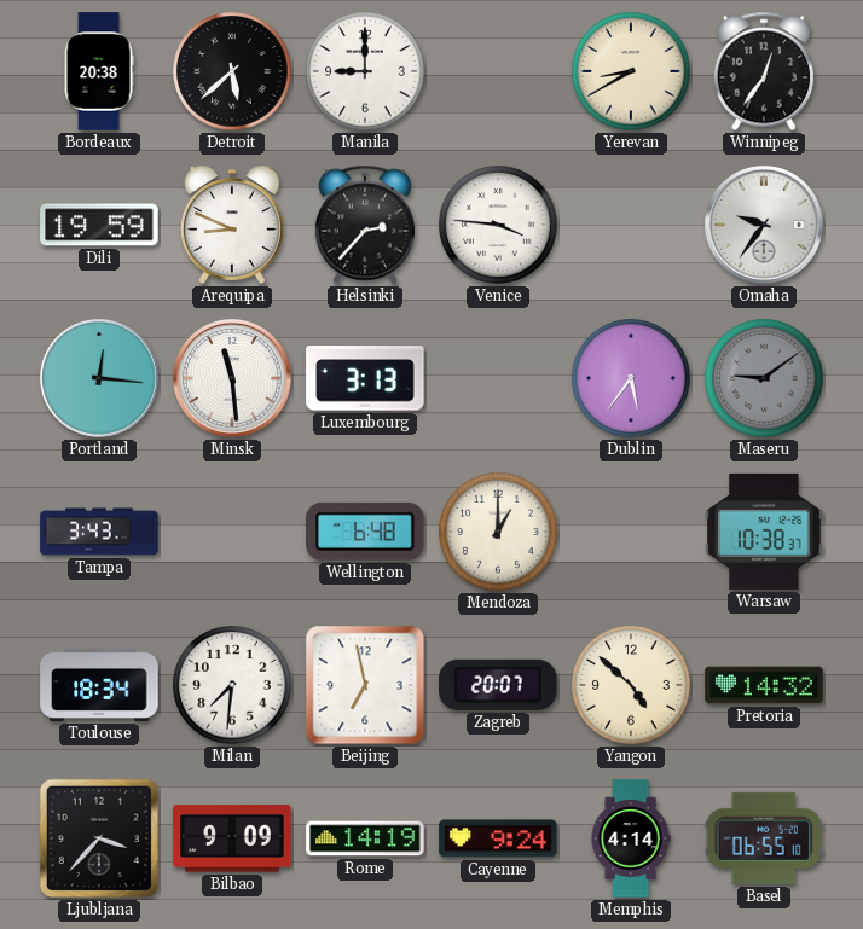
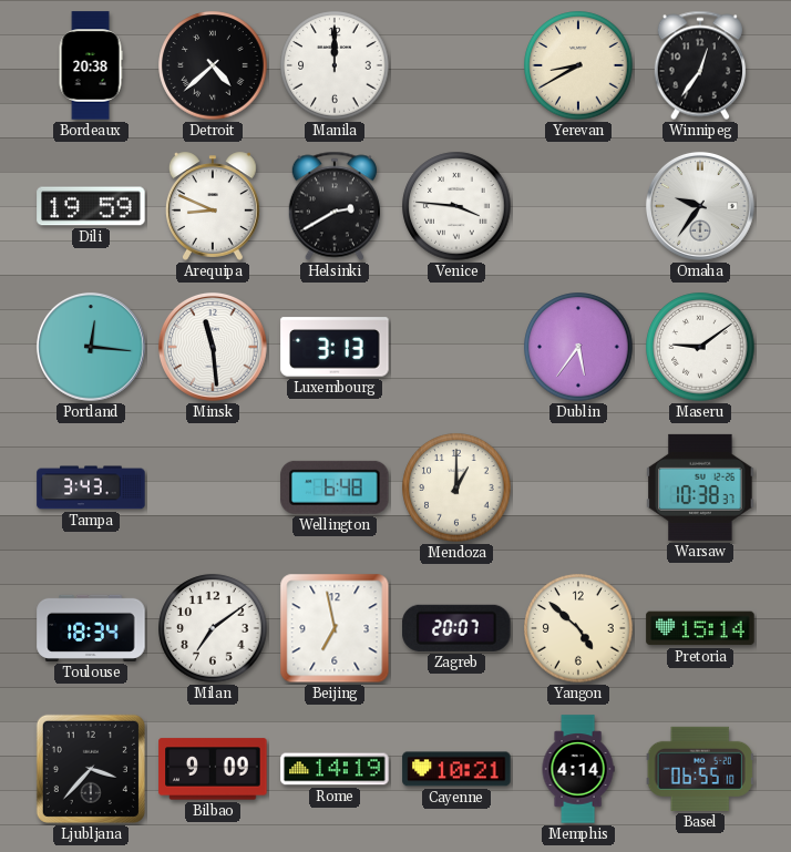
Detroit: 5:38 -> 4:38 (213, 65)
Manila: 9:00 -> 12:00 (335, 65)
Helsinki: 2:37 -> 2:40 (335, 206)
Maseru dial: grey -> white (700, 347)
Milan: 7:31 -> 7:09 (213, 628)
Pretoria: 14:32 -> 15:14 (700, 628)
Cayenne: 9:24 -> 10:21 (456, 769)
